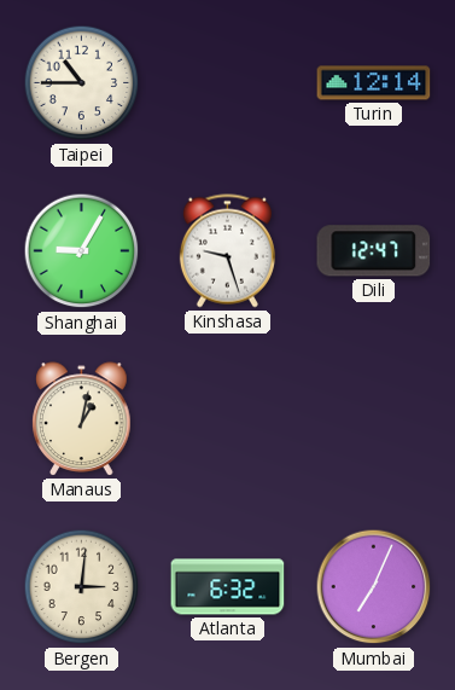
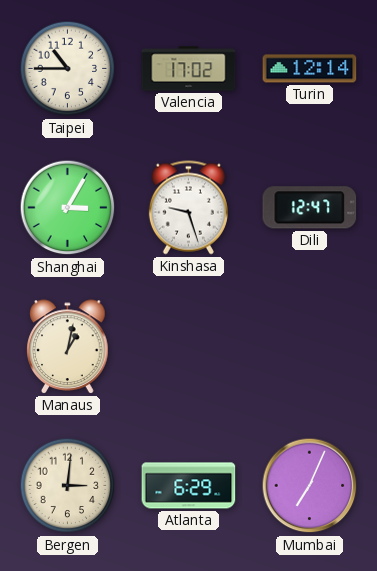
Valencia: none -> 17:02 (189, 69)
Shanghai: 9:05 -> 3:05 (68, 208)
Atlanta: 6:32 -> 6:29 (189, 486)
